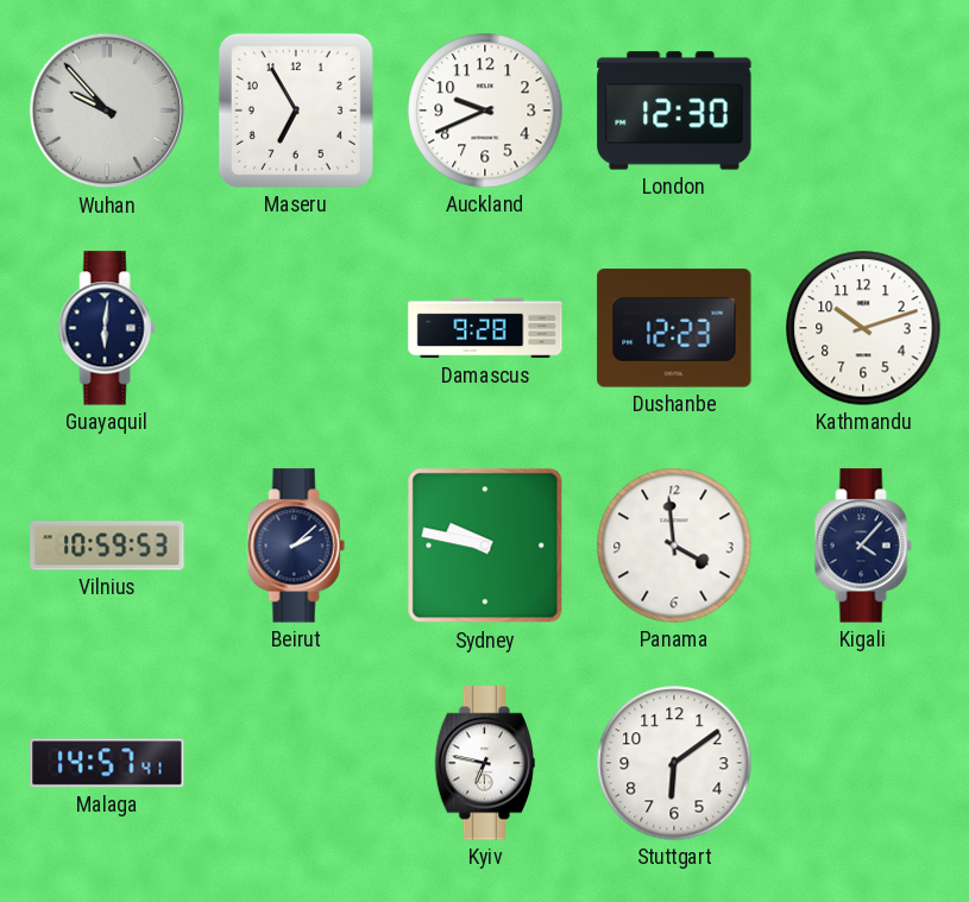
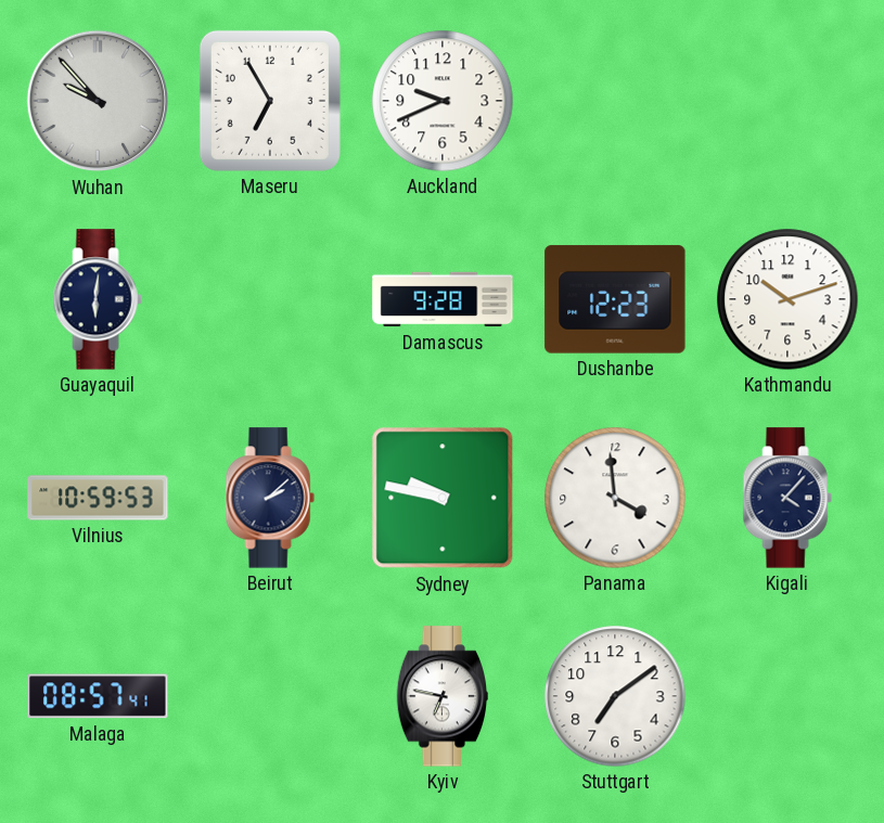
London: 12:30 -> none (674, 111)
Malaga: 14:57 -> 08:57 (98, 696)
Stuttgart: 6:09 -> 7:09 (615, 696)
